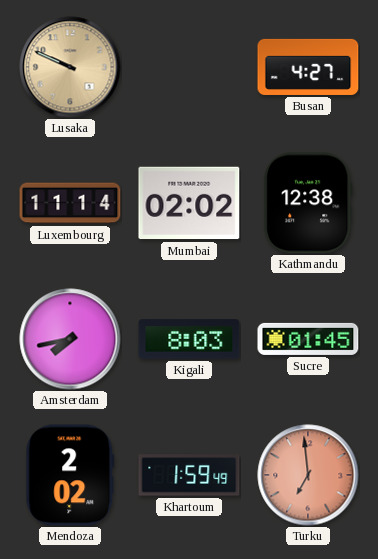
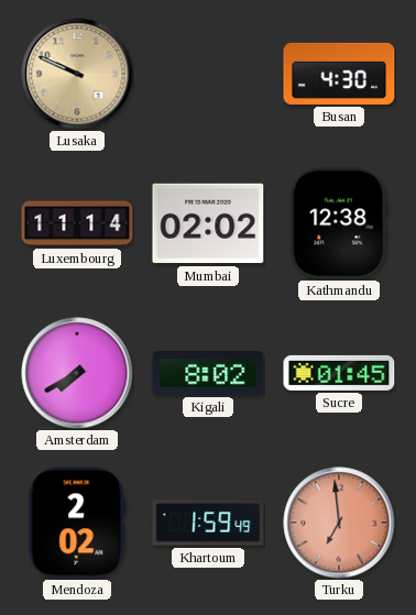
Busan: 4:27 -> 4:30 (339, 74)
Amsterdam: 7:43 -> 7:40 (77, 373)
Kigali: 8:03 -> 8:02 (208, 373)
